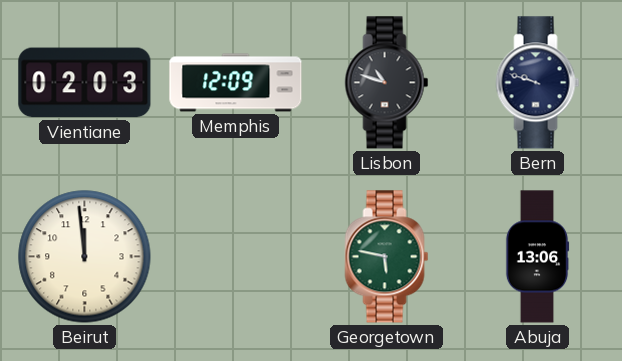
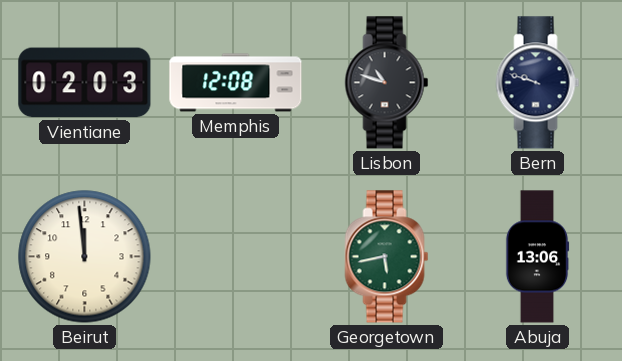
Memphis: 12:09 -> 12:08 (236, 83)
Georgetown: 5:47 -> 5:43 (387, 257)
